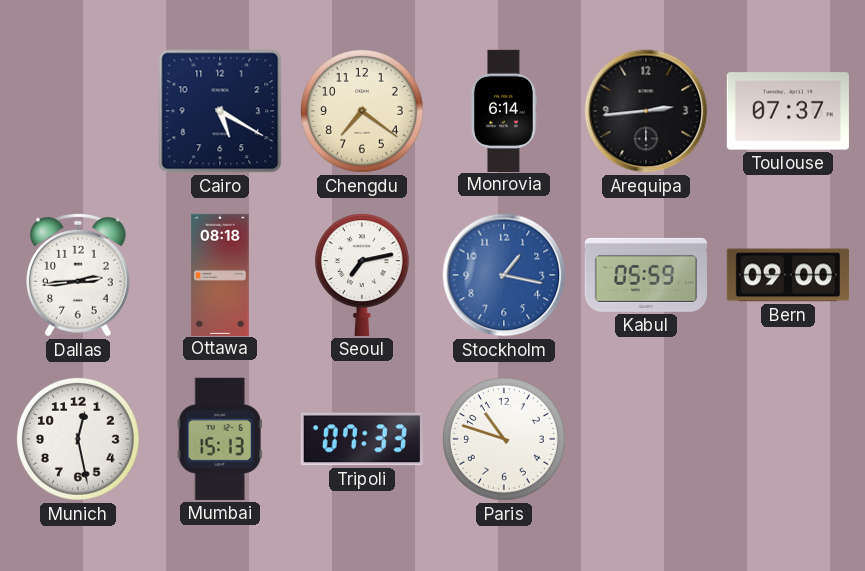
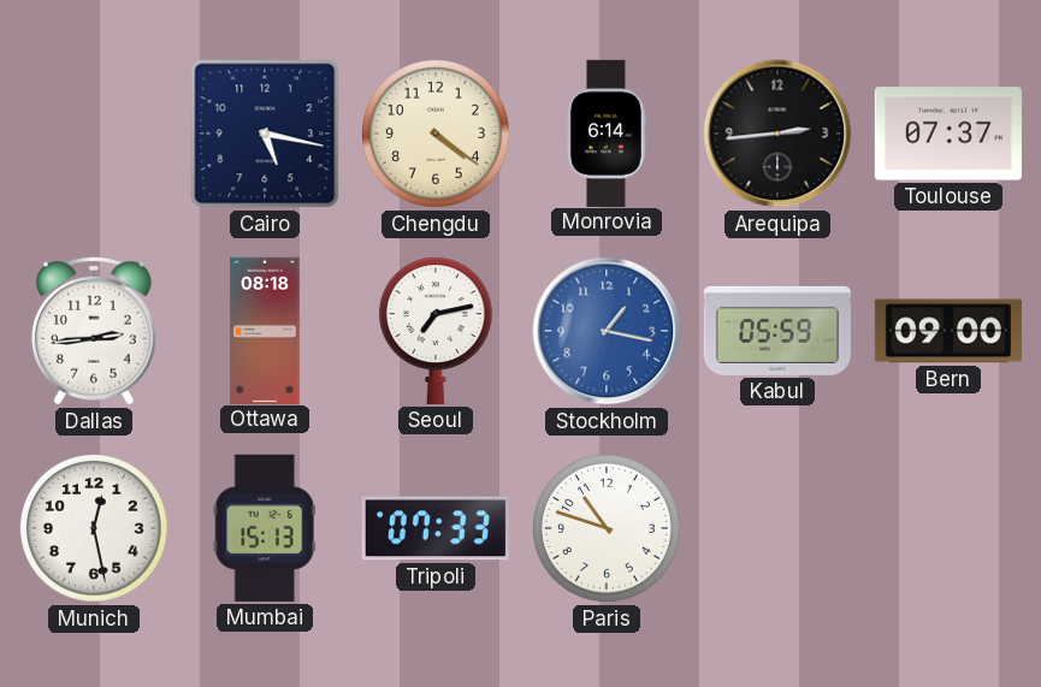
Cairo: 5:20 -> 5:17 (265, 134)
Chengdu: 7:21 -> 4:21 (436, 134)
